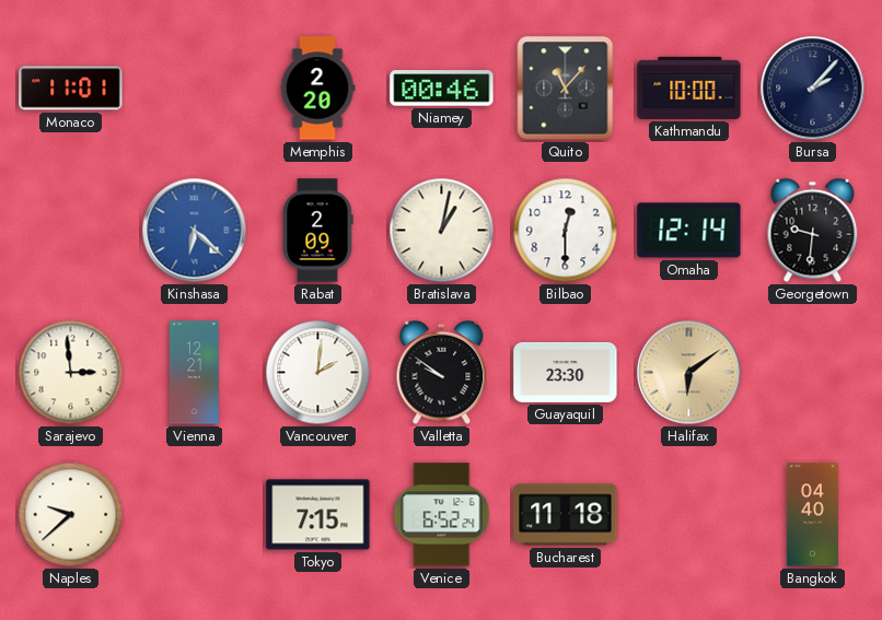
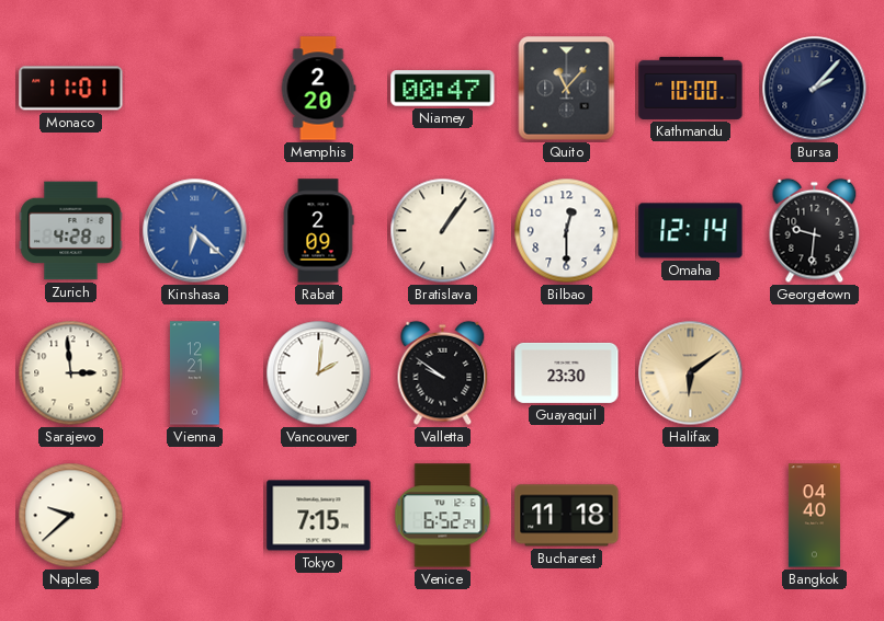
Niamey: 00:46 -> 00:47 (443, 89)
Zurich: none -> 4:28 (71, 231)
Bratislava: 1:02 -> 1:06 (443, 231)
